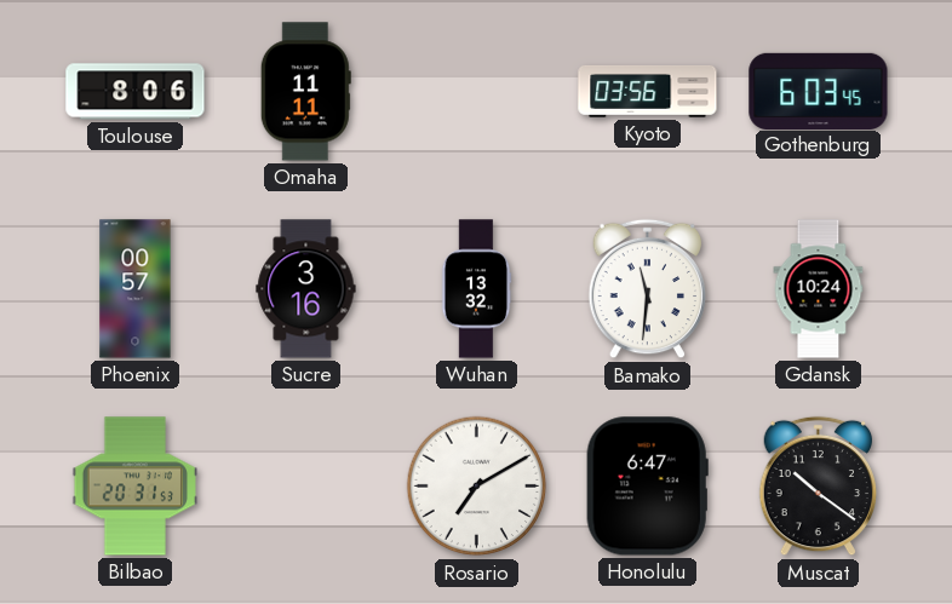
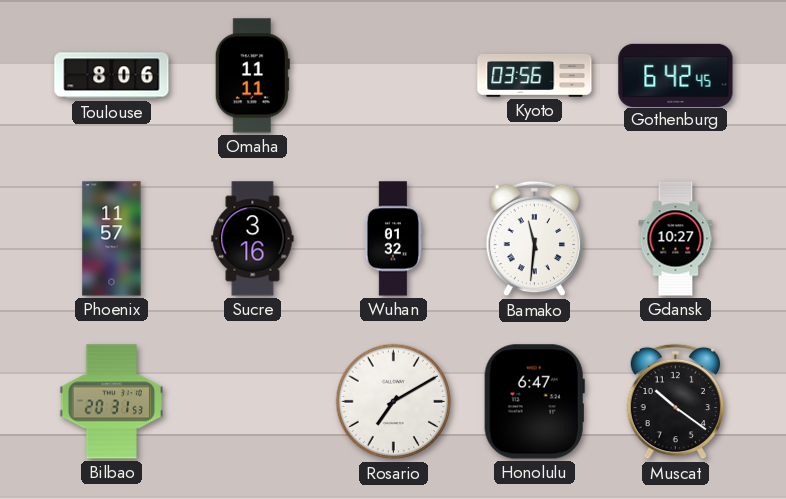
Gothenburg: 6:03 -> 6:42 (676, 75)
Phoenix: 00:57 -> 11:57 (112, 239)
Wuhan: 13:32 -> 01:32 (393, 239)
Gdansk: 10:24 -> 10:27 (676, 239)
